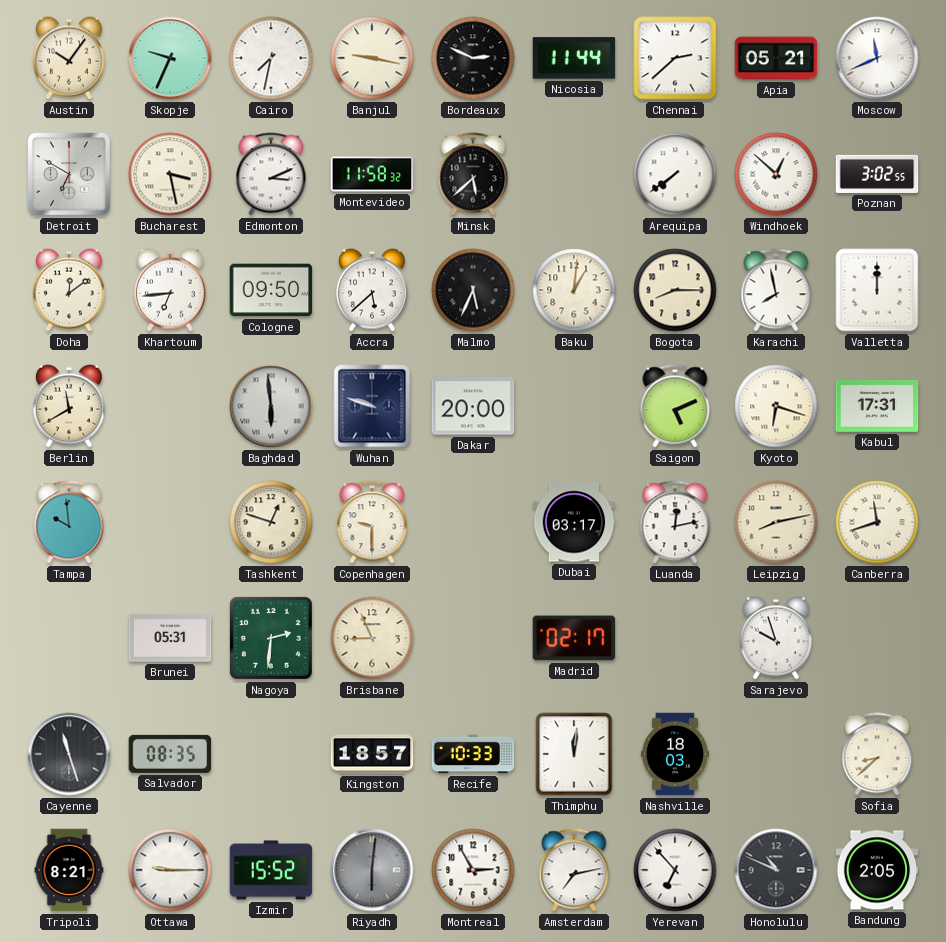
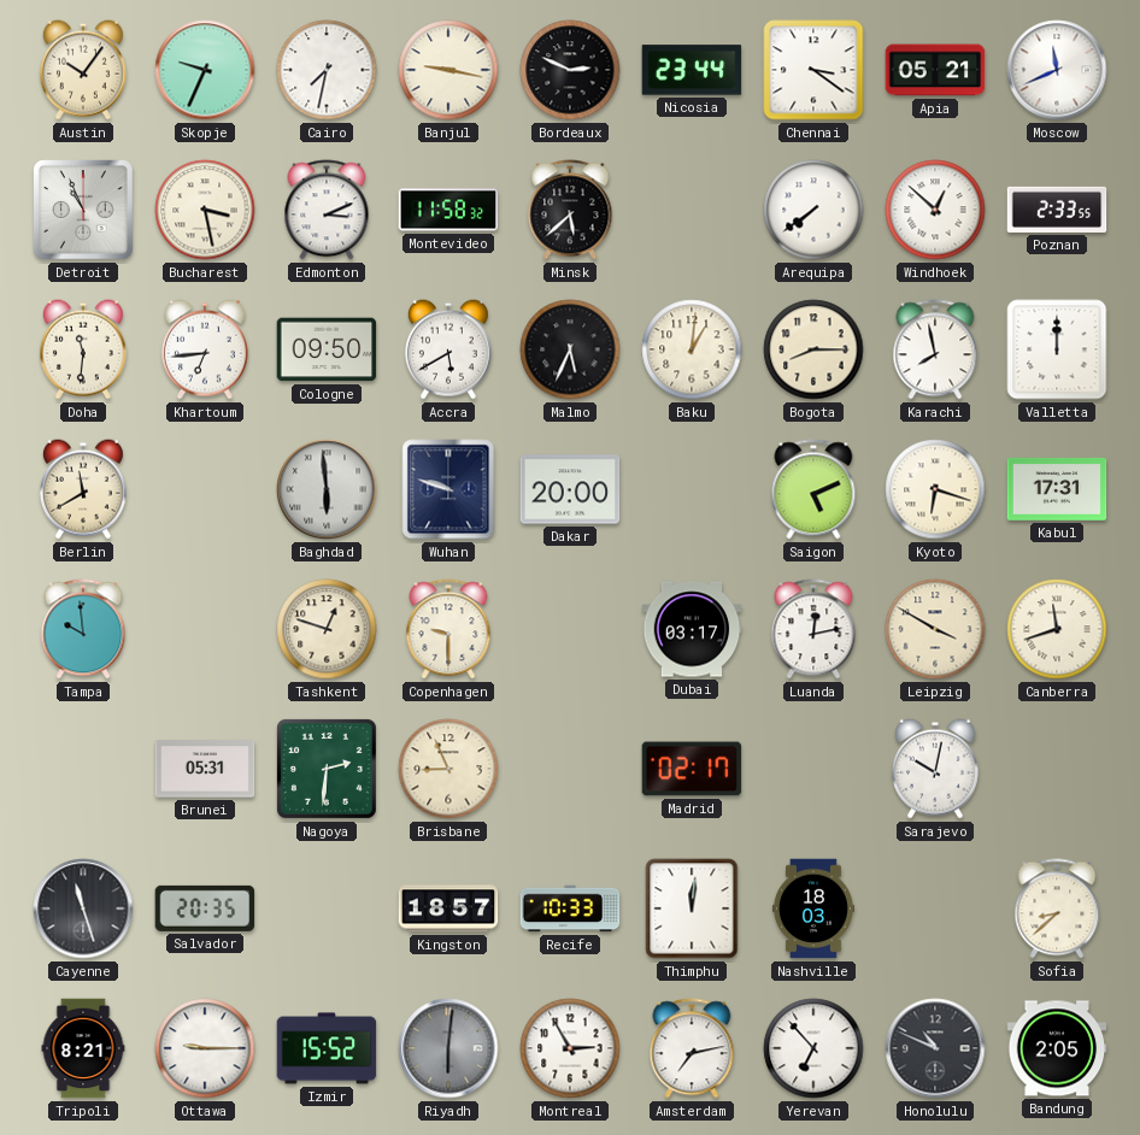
Nicosia: 11:44 -> 23:44 (692, 70)
Chennai: 2:38 -> 3:21 (813, 70)
Detroit: 6:50 -> 10:56 (83, 210)
Poznan: 3:02 -> 2:33 (1057, 210)
Doha: 12:09 -> 11:31 (83, 349)
Accra: 5:38 -> 5:40 (448, 349)
Leipzig: 8:13 -> 3:50 (935, 629)
Sarajevo: 9:57 -> 10:02 (935, 769)
Salvador: 08:35 -> 20:35 (205, 908)
